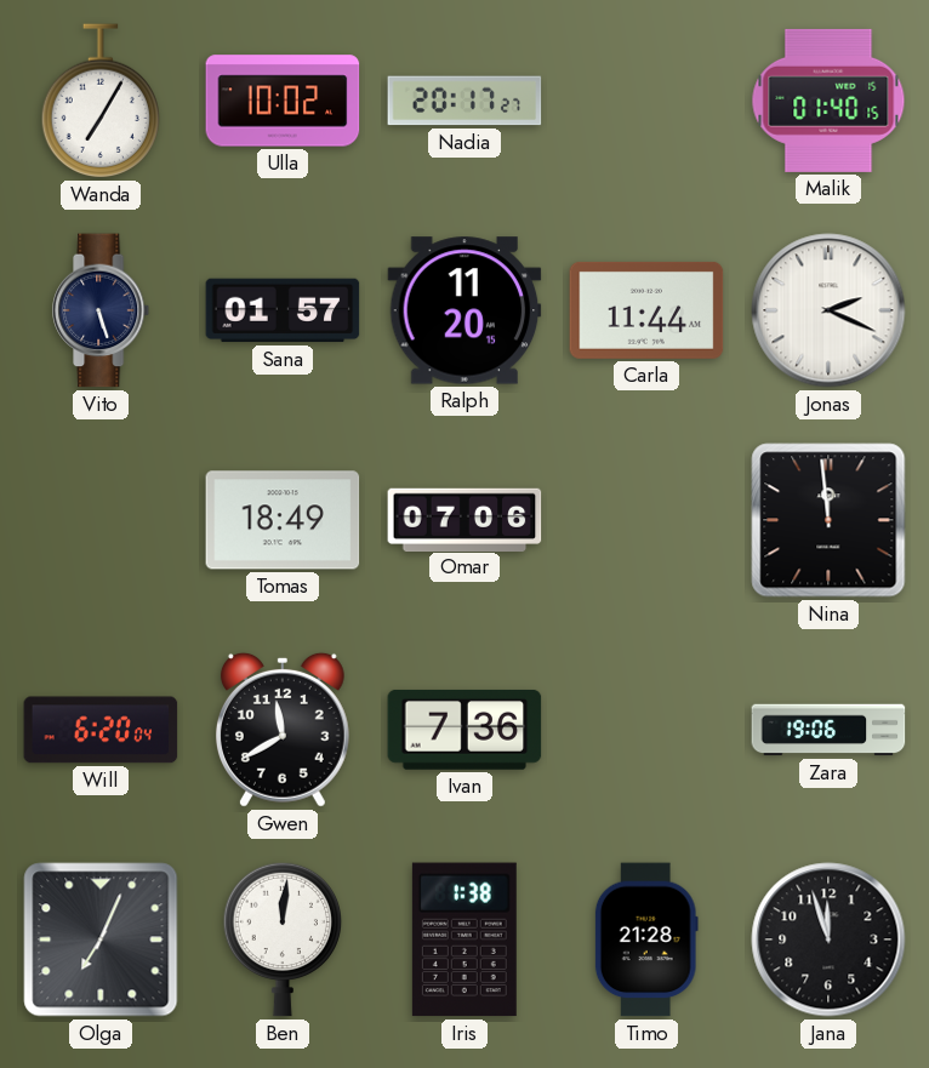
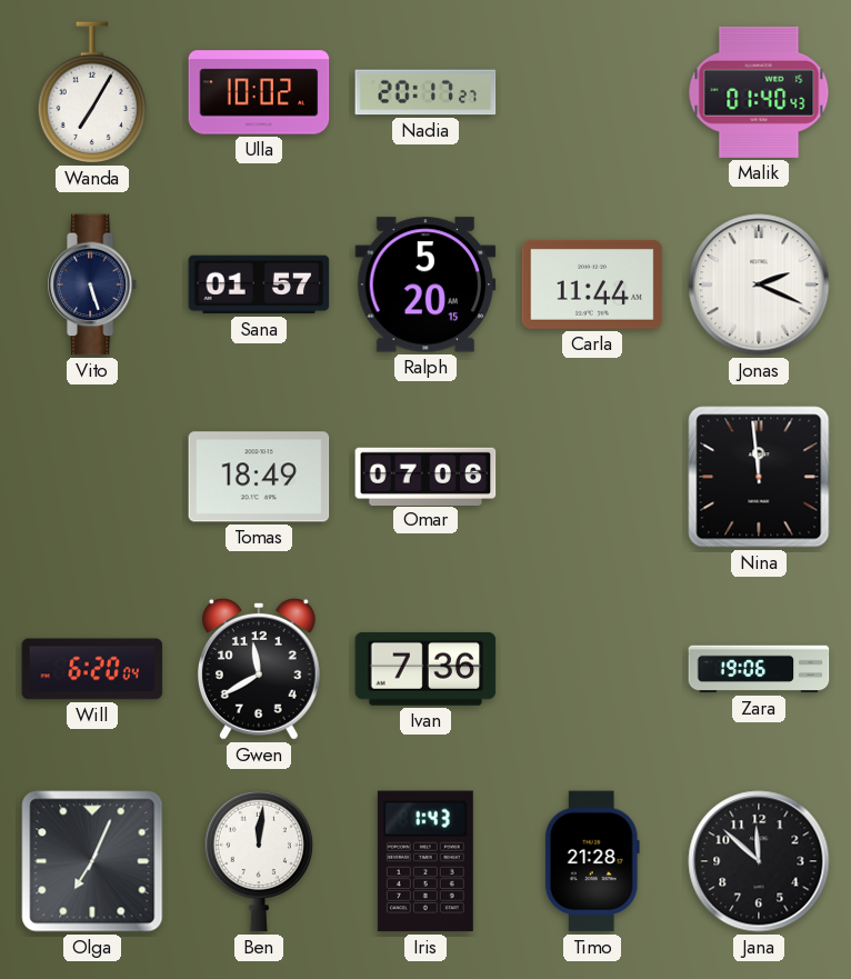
Malik: 01:40:15 -> 01:40:43 (759, 92)
Ralph: 11:20 -> 5:20 (425, 284)
Iris: 1:38 -> 1:43 (425, 861)
Jana: 11:57 -> 11:52 (759, 861)
